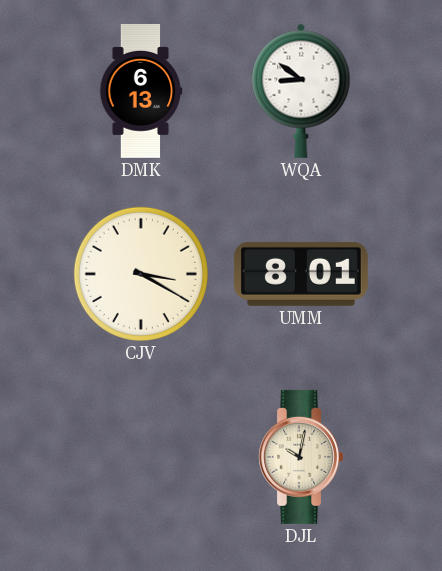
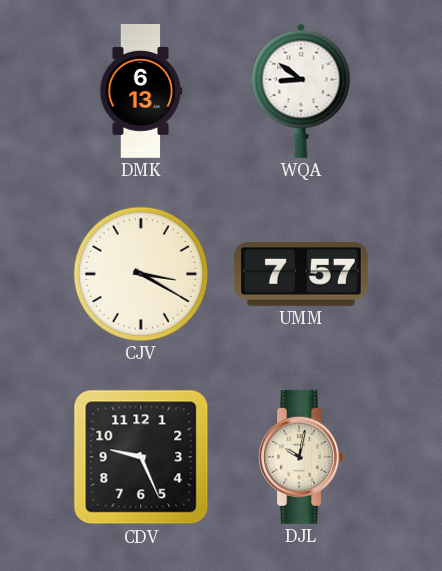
UMM: 8:01 -> 7:57 (301, 274)
CDV: none -> 9:26 (141, 457)
